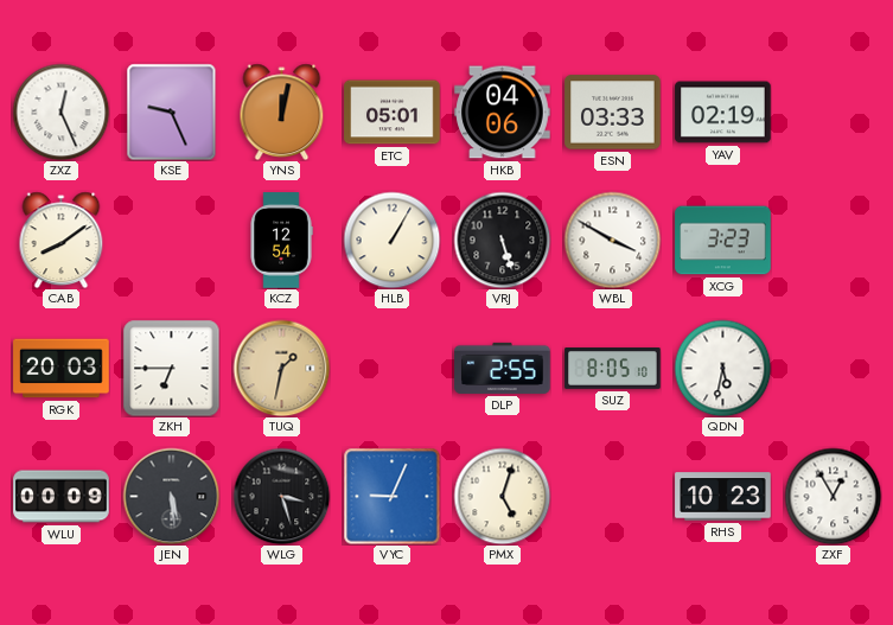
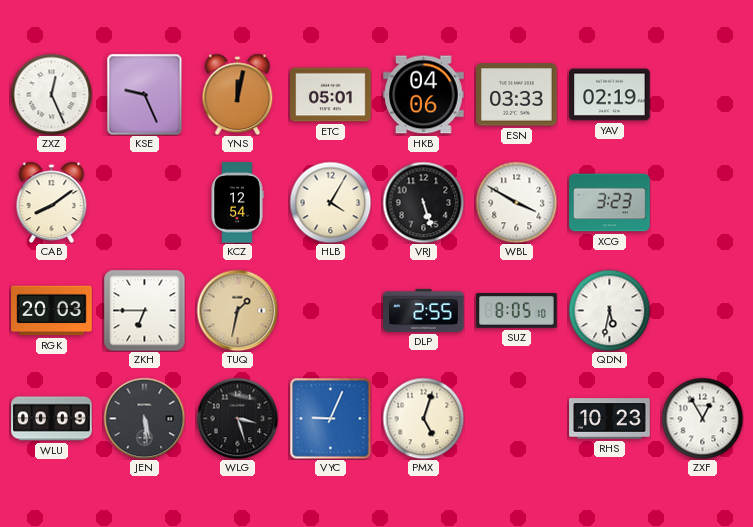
HLB: 1:05 -> 4:05 (330, 202)
